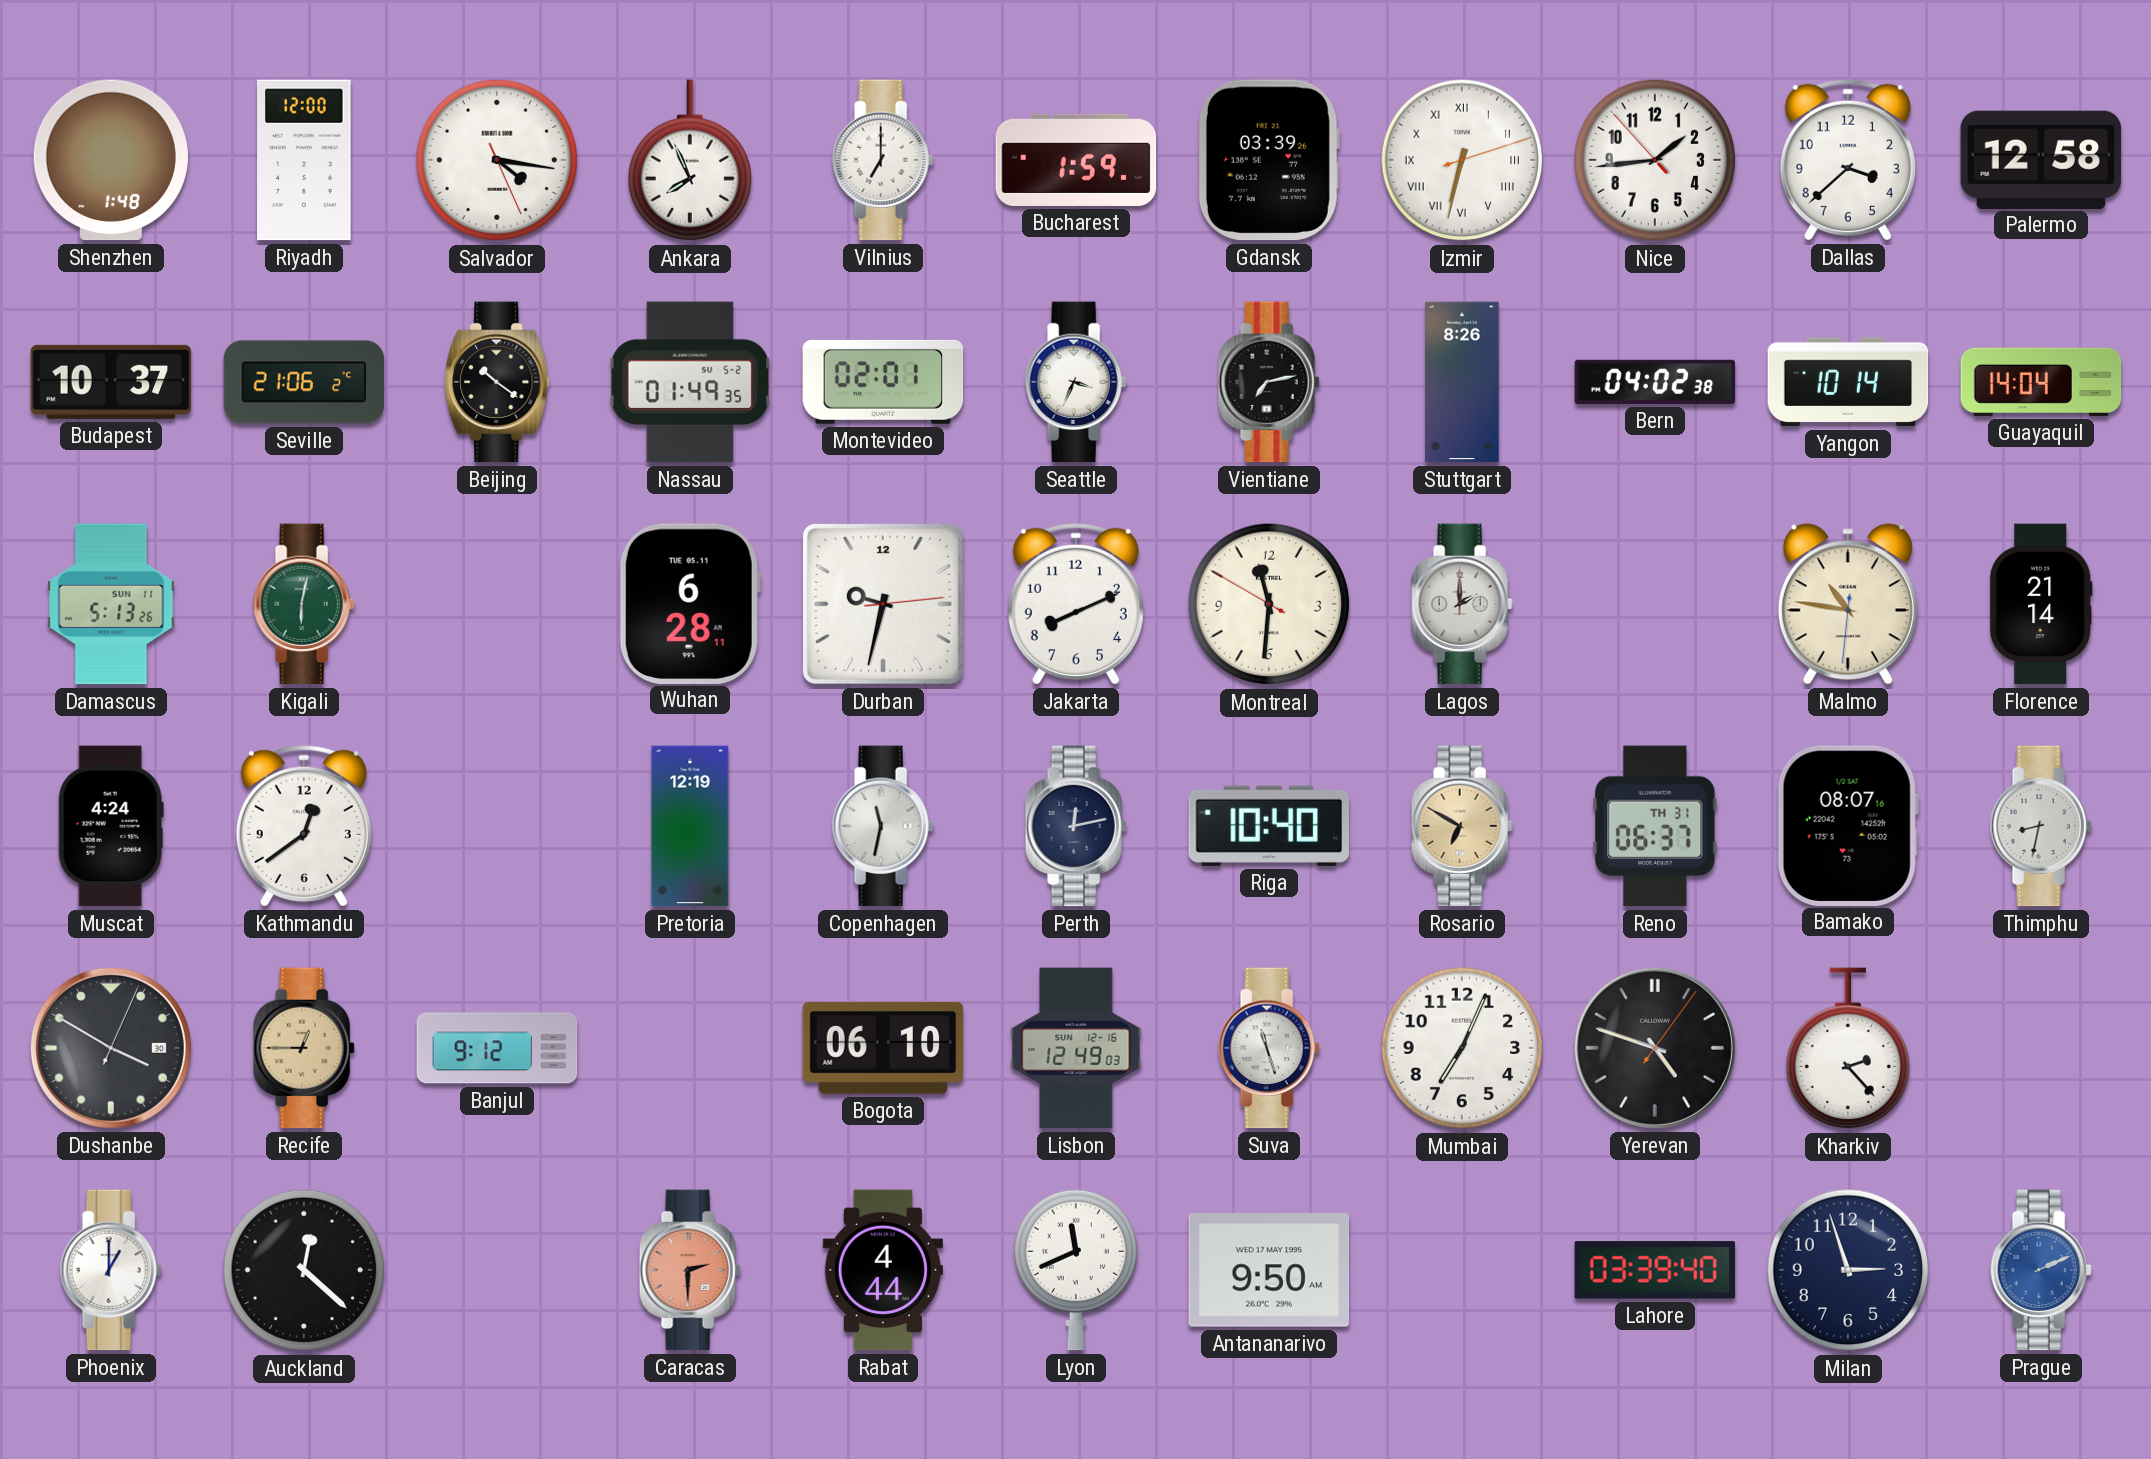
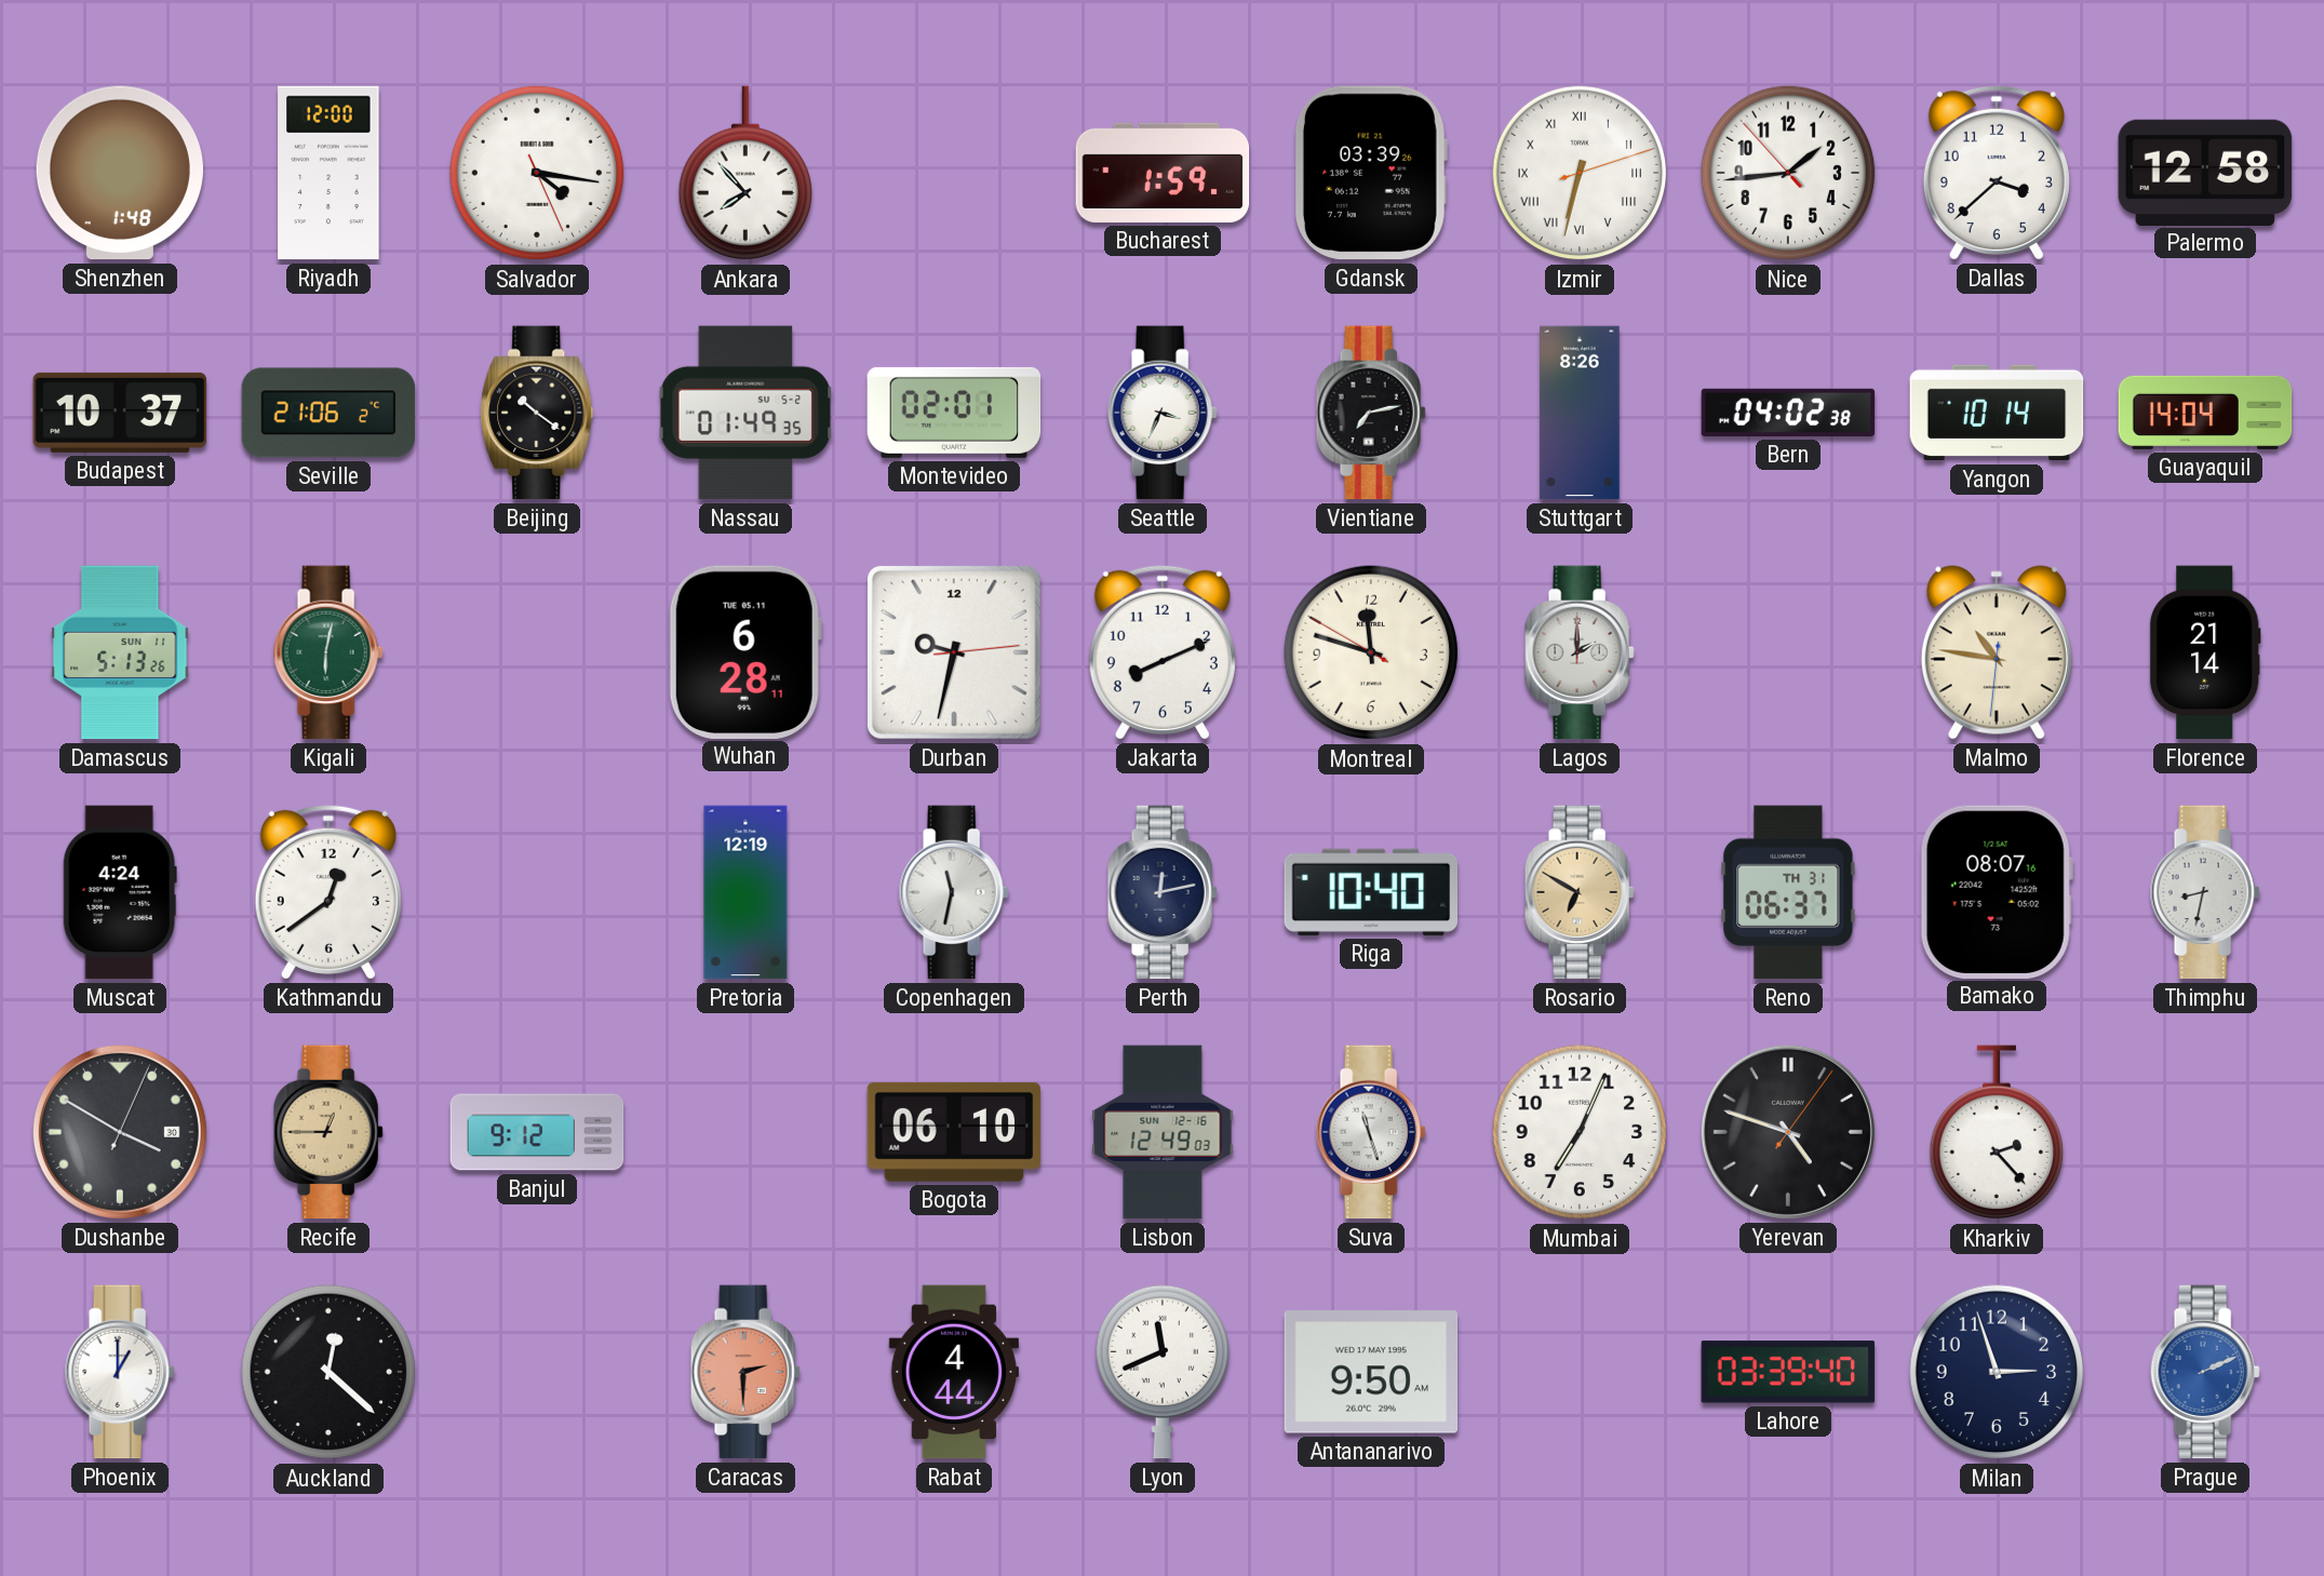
Ankara: 7:56 -> 7:53 (744, 174)
Vilnius: 7:00 -> none (883, 160)
Montreal: 11:30 -> 11:47 (1371, 652)
